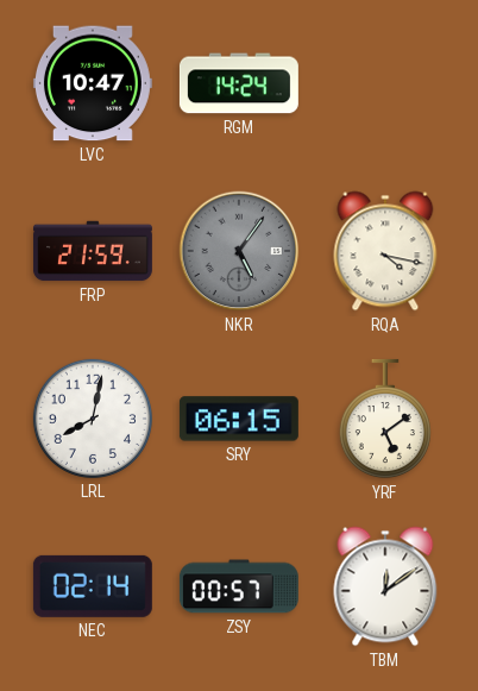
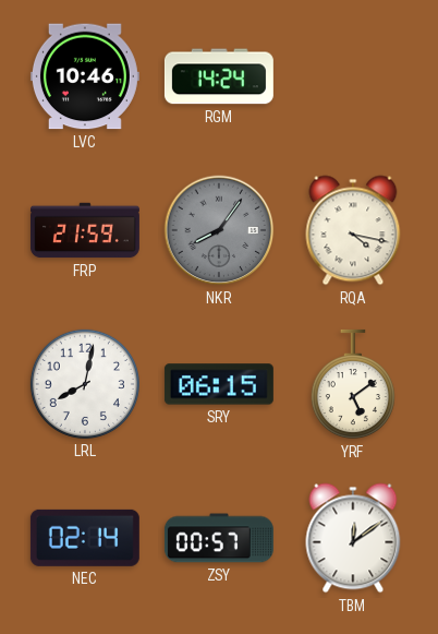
LVC: 10:47 -> 10:46 (85, 76)
NKR: 5:06 -> 8:06 (219, 230)
